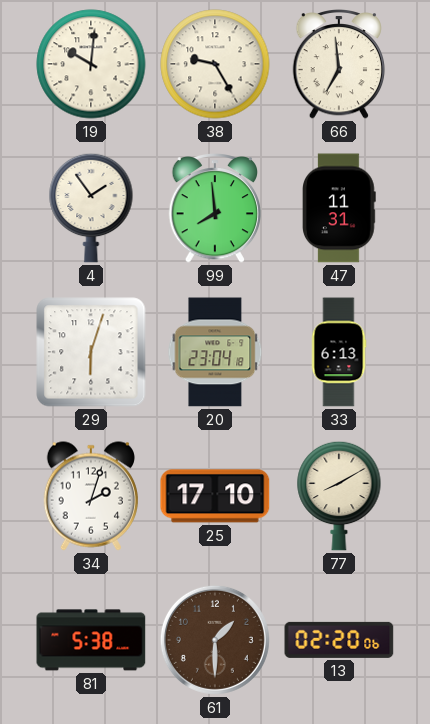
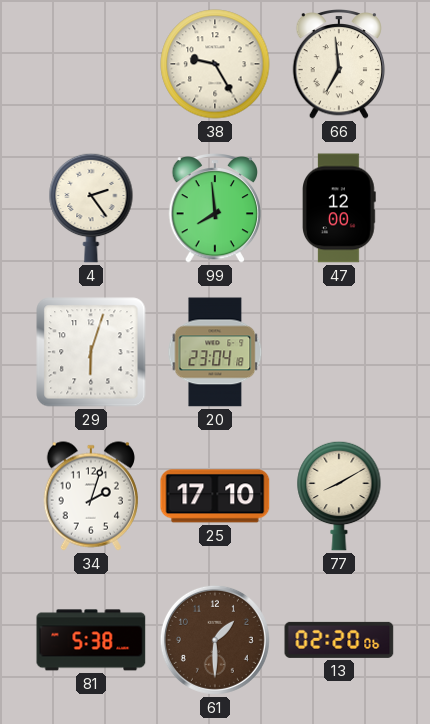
19: 10:01 -> none (91, 64)
4: 1:54 -> 2:24 (91, 208)
47: 11:31 -> 12:00 (340, 208)
33: 6:13 -> none (339, 352)
